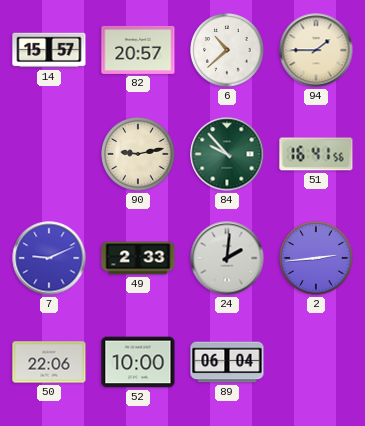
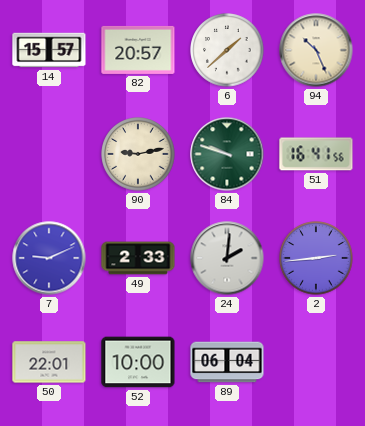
6: 10:38 -> 1:38 (227, 50)
94: 1:45 -> 10:26 (316, 50)
84: 9:53 -> 9:48 (227, 154)
50: 22:06 -> 22:01 (49, 362)
